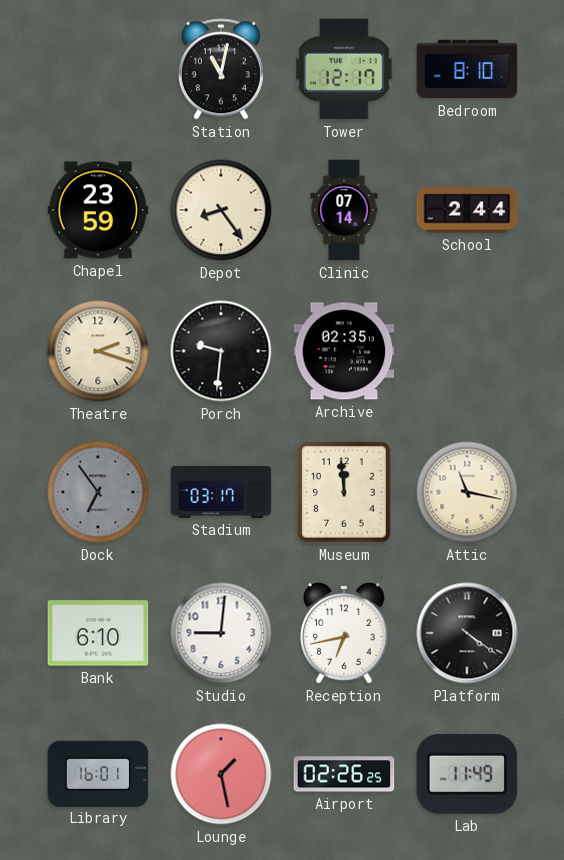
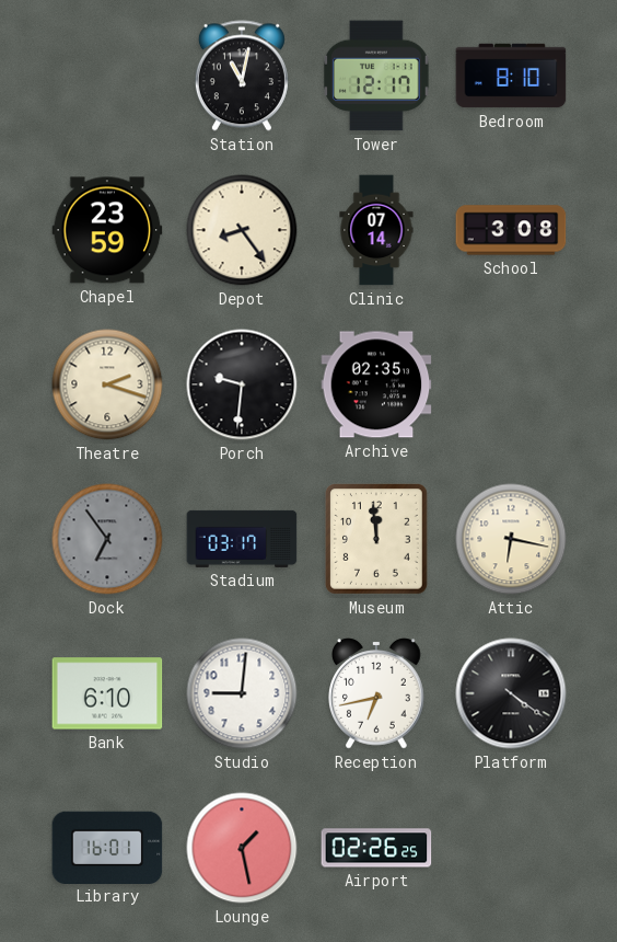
School: 2:44 -> 3:08 (511, 230)
Attic: 11:17 -> 6:17 (511, 539)
Lab: 11:49 -> none (467, 774)
